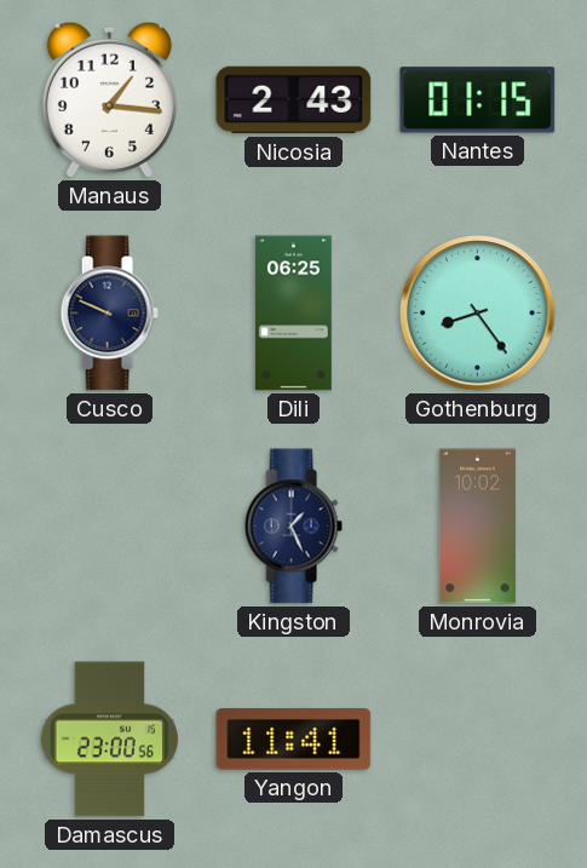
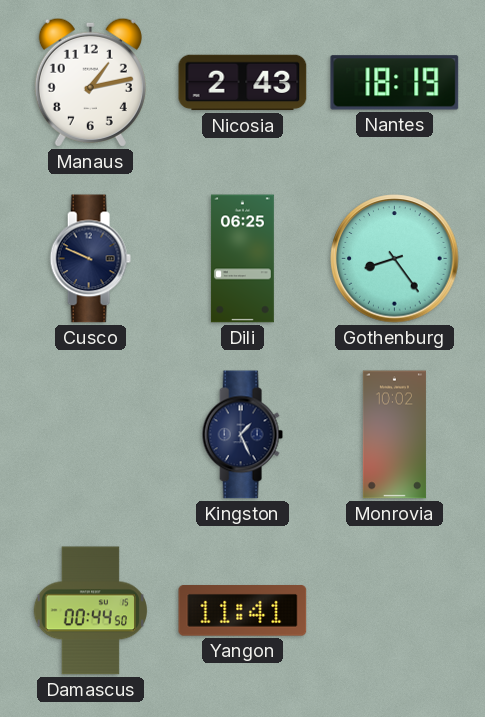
Manaus: 1:16 -> 1:13 (90, 82)
Nantes: 01:15 -> 18:19 (395, 83)
Damascus: 23:00 -> 00:44 (90, 611)
